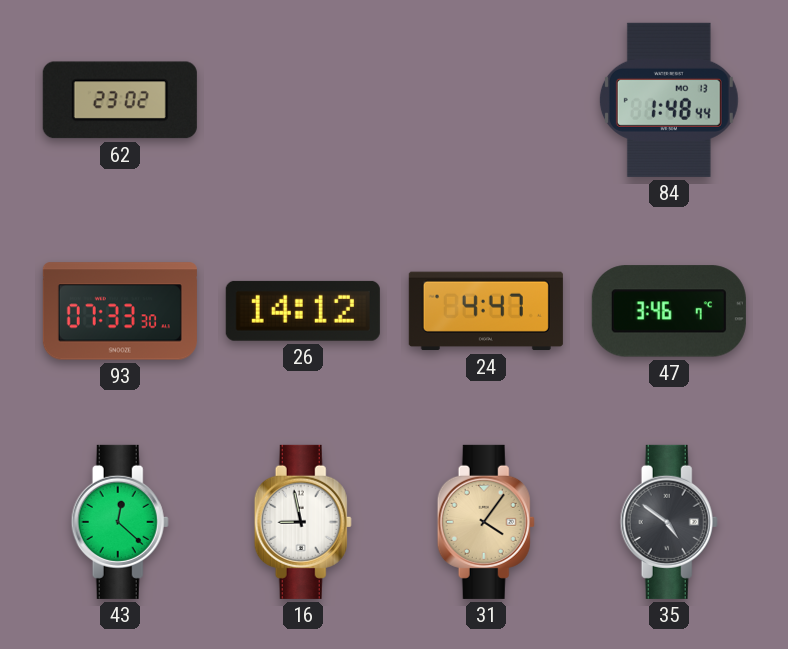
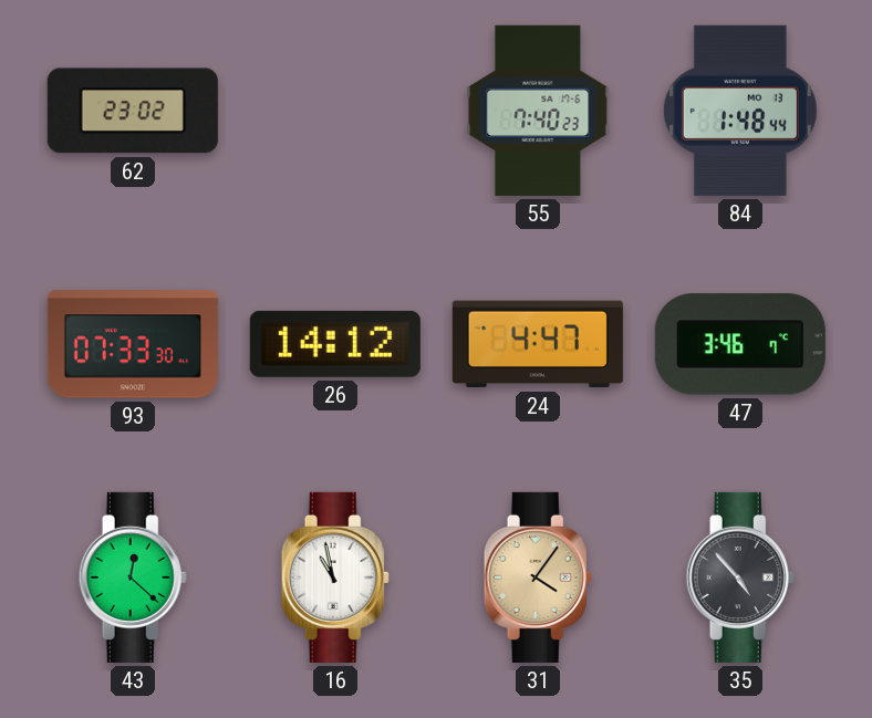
55: none -> 7:40 (538, 111)
16: 8:58 -> 10:58 (335, 577)
35: 4:51 -> 4:53 (740, 577)
